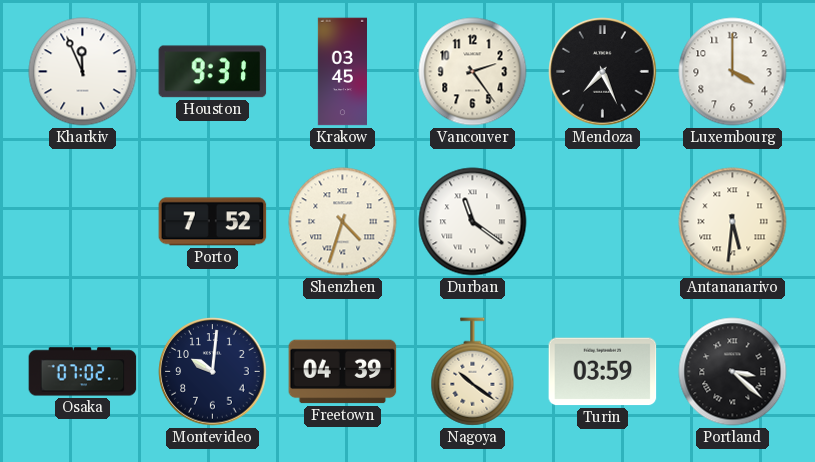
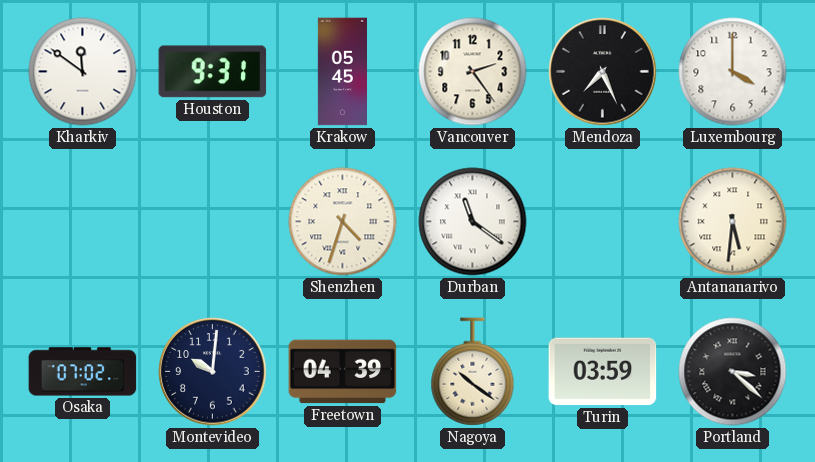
Kharkiv: 11:56 -> 11:51 (83, 72)
Krakow: 03:45 -> 05:45 (342, 72)
Porto: 7:52 -> none (213, 222)
